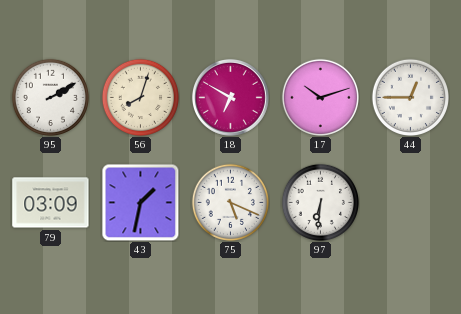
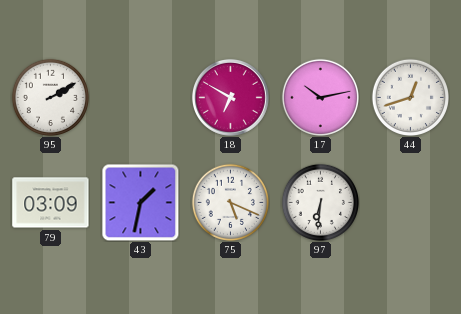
56: 8:03 -> none (140, 97)
17: 10:12 -> 10:13 (320, 97)
44: 12:45 -> 12:42 (410, 97)
